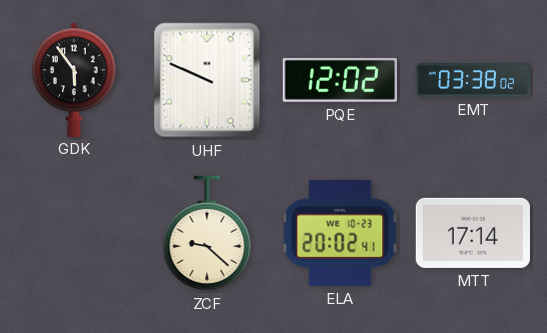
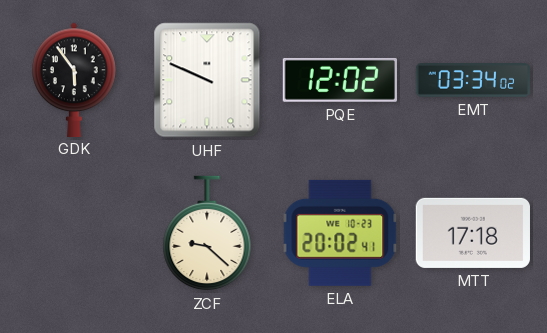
EMT: 03:38 -> 03:34 (472, 81)
MTT: 17:14 -> 17:18 (473, 233)
